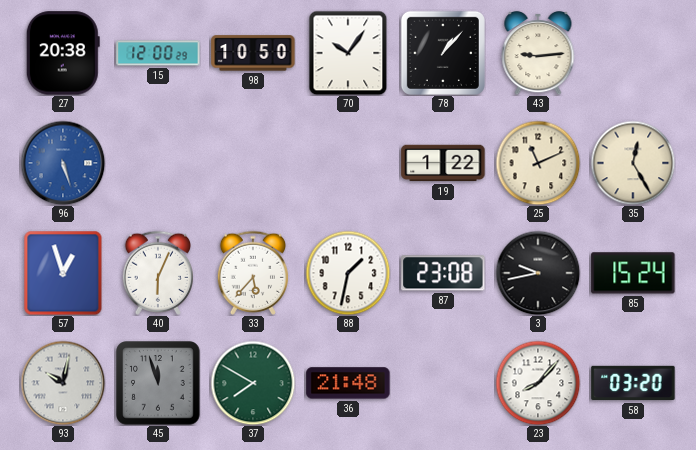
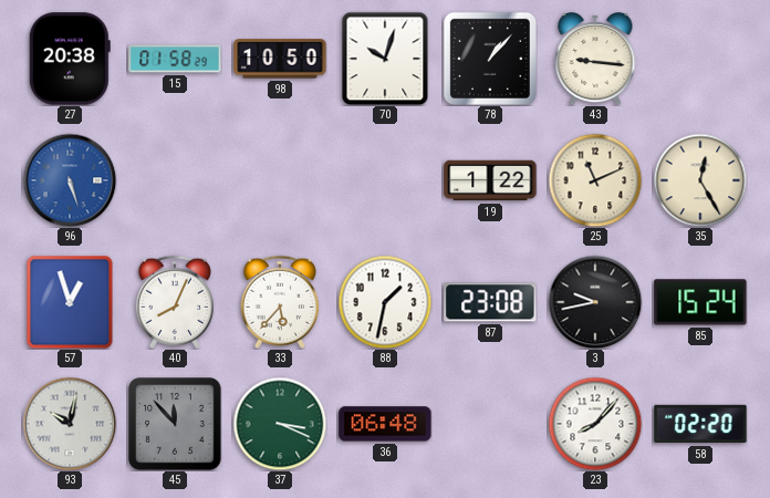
15: 12:00 -> 01:58 (175, 59)
70: 10:06 -> 10:03 (385, 59)
43: 9:14 -> 9:16 (595, 59)
40: 6:04 -> 8:04 (174, 302)
45: 11:57 -> 11:53 (175, 424)
37: 7:50 -> 3:19 (280, 424)
36: 21:48 -> 06:48 (385, 424)
58: 03:20 -> 02:20 (700, 424)
